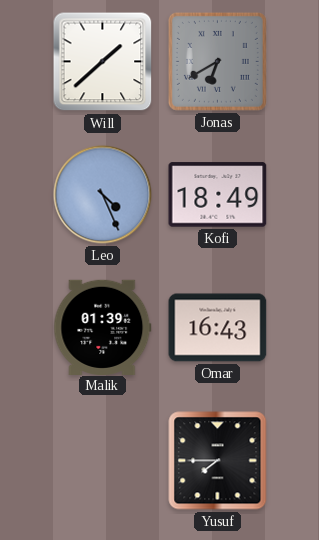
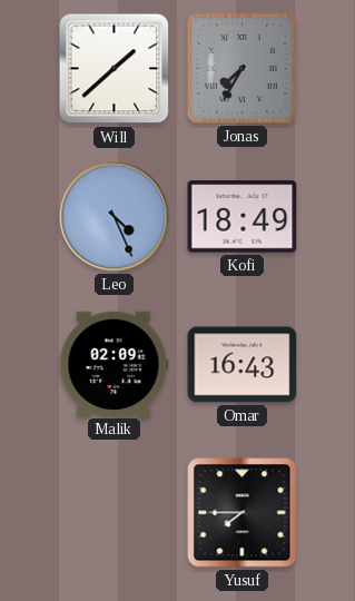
Jonas: 6:40 -> 7:35 (241, 68)
Malik: 01:39 -> 02:09 (115, 364)
